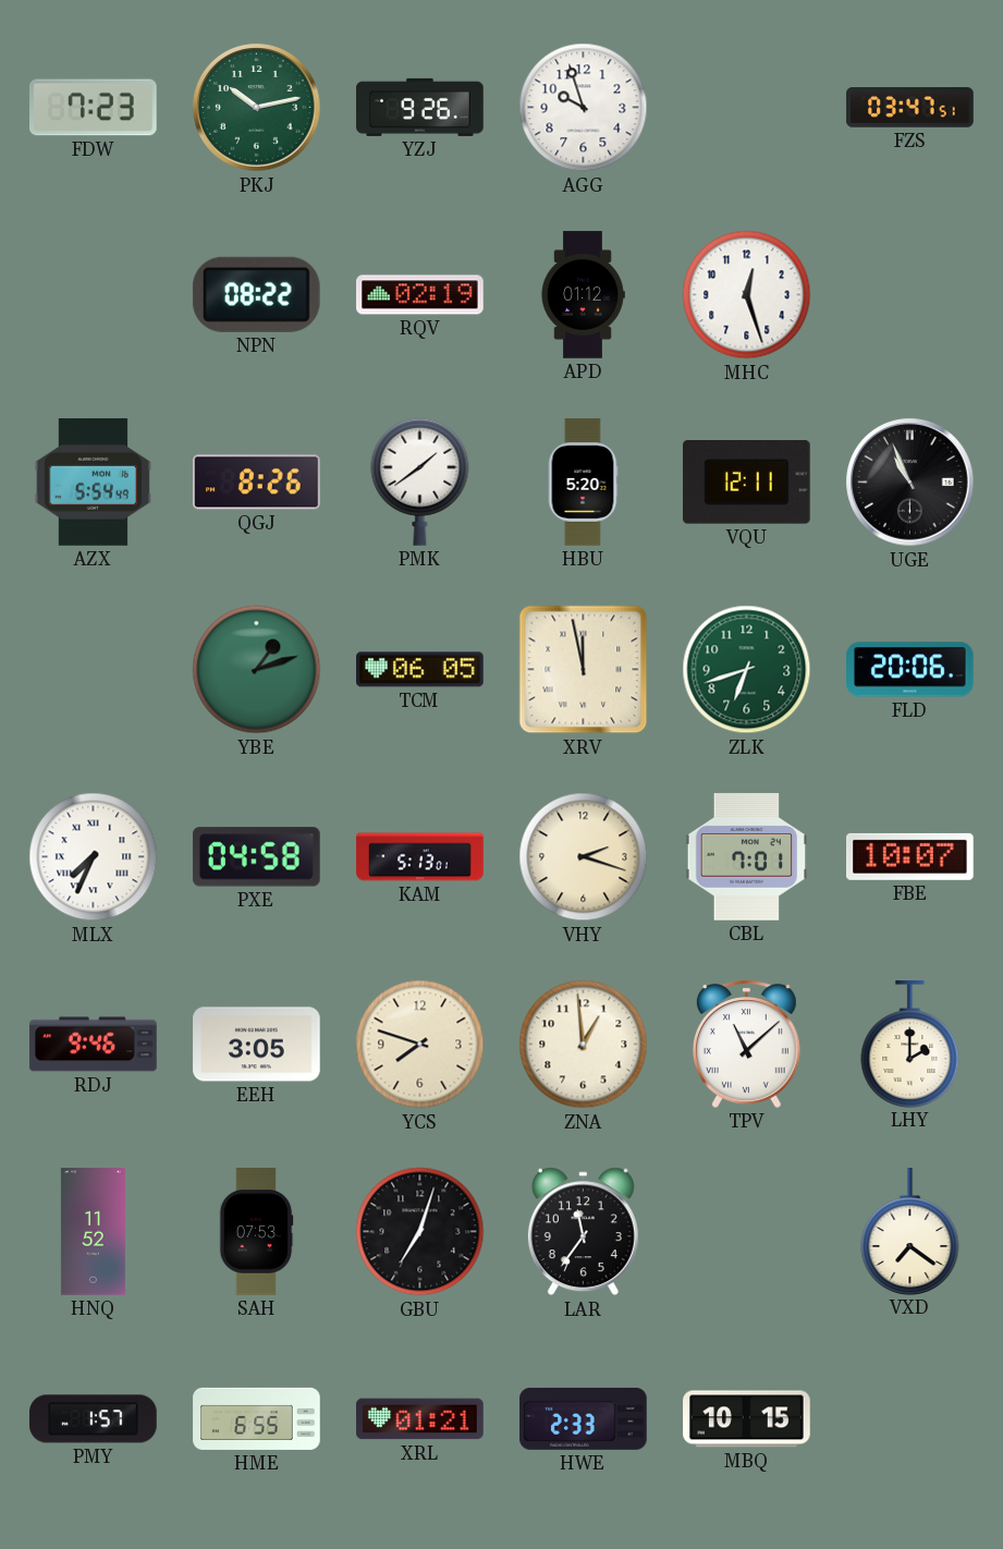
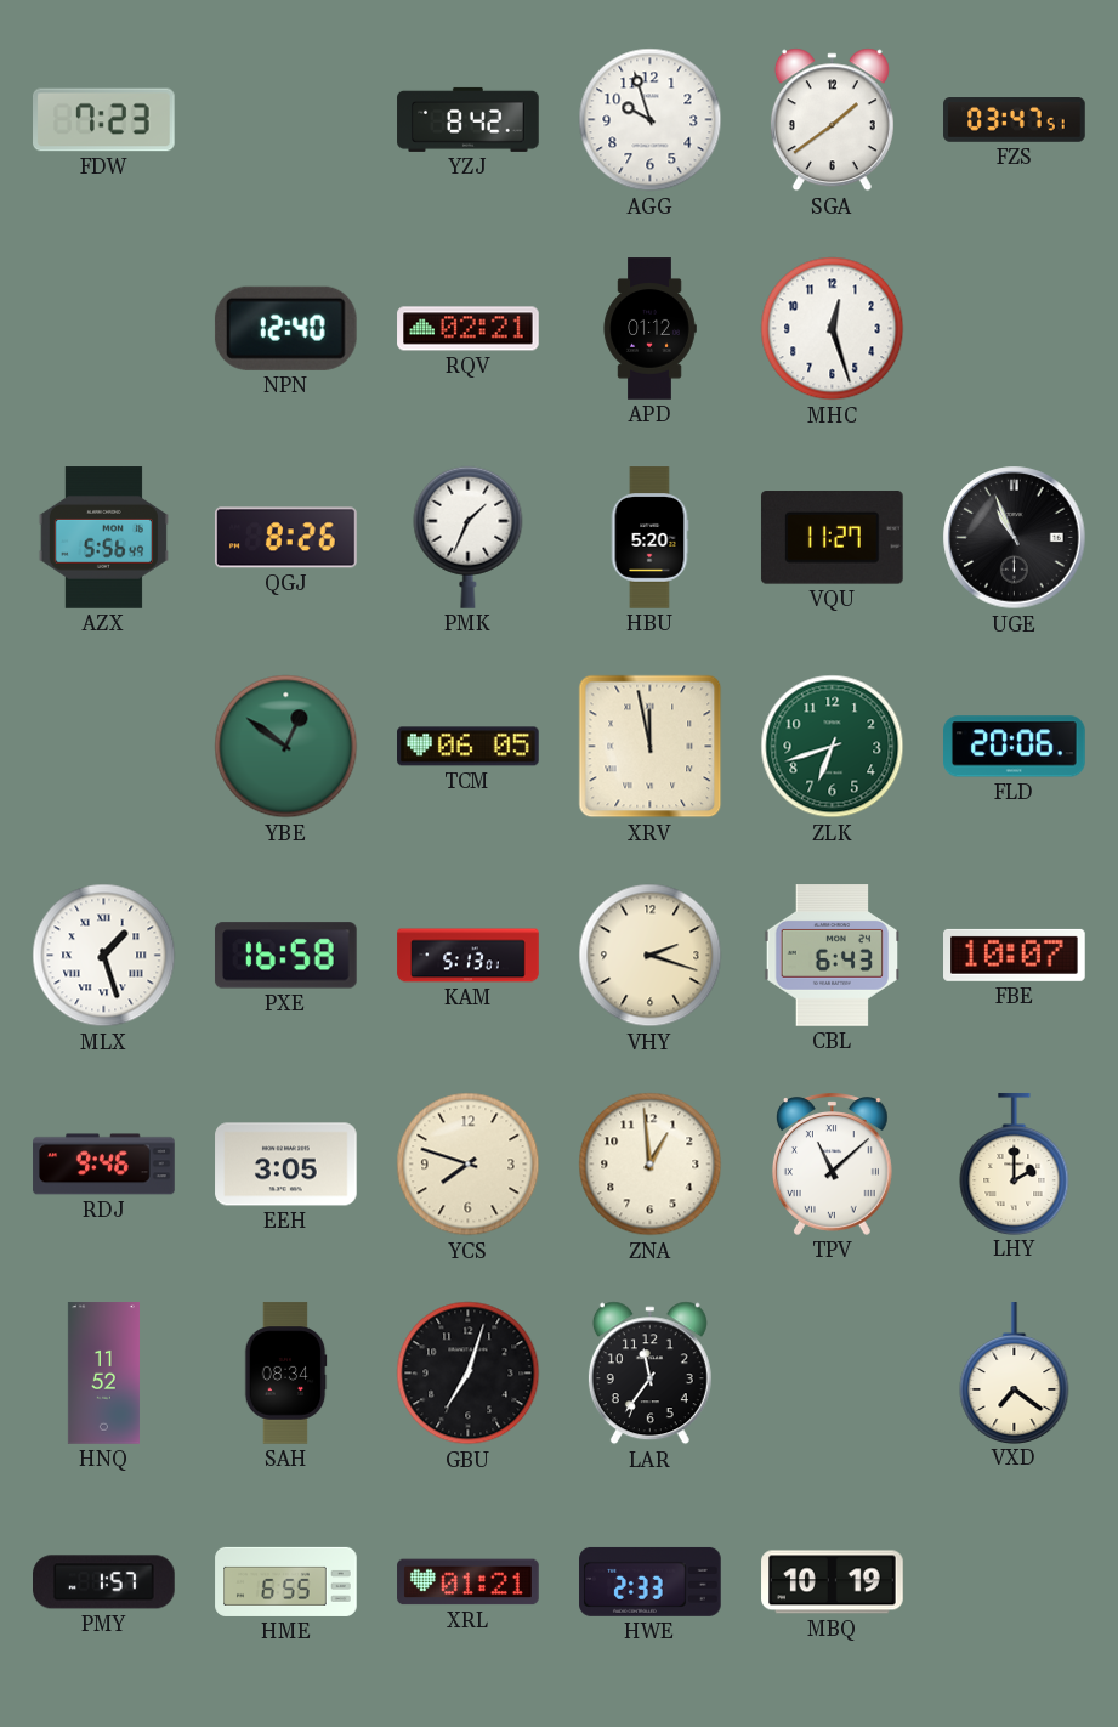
PKJ: 10:13 -> none (257, 108)
YZJ: 9:26 -> 8:42 (469, 119)
SGA: none -> 1:39 (832, 120)
NPN: 08:22 -> 12:40 (285, 328)
RQV: 02:19 -> 02:21 (469, 329)
AZX: 5:54 -> 5:56 (103, 538)
PMK: 1:39 -> 1:34 (469, 537)
VQU: 12:11 -> 11:27 (832, 538)
YBE: 1:12 -> 12:51 (286, 747)
MLX: 7:34 -> 1:27 (104, 956)
PXE: 04:58 -> 16:58 (285, 956)
CBL: 7:01 -> 6:43 (833, 956)
SAH: 07:53 -> 08:34 (285, 1374)
MBQ: 10:15 -> 10:19 (833, 1582)
